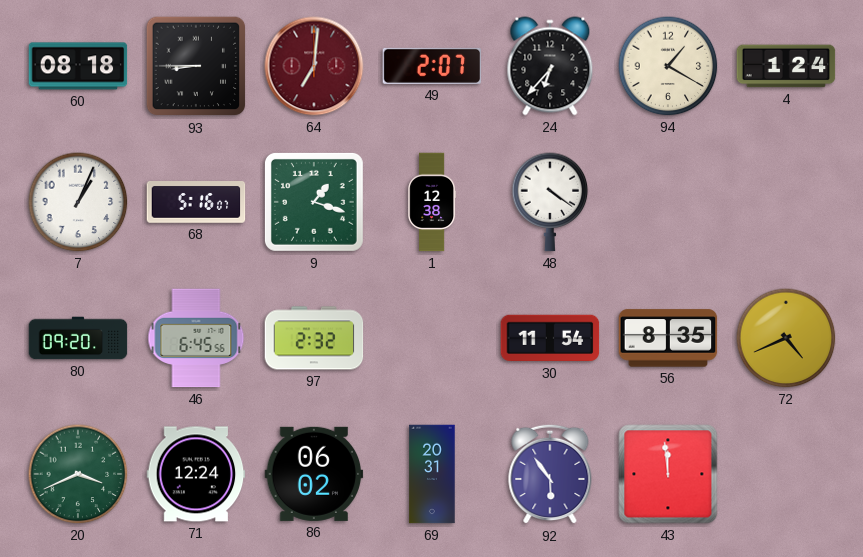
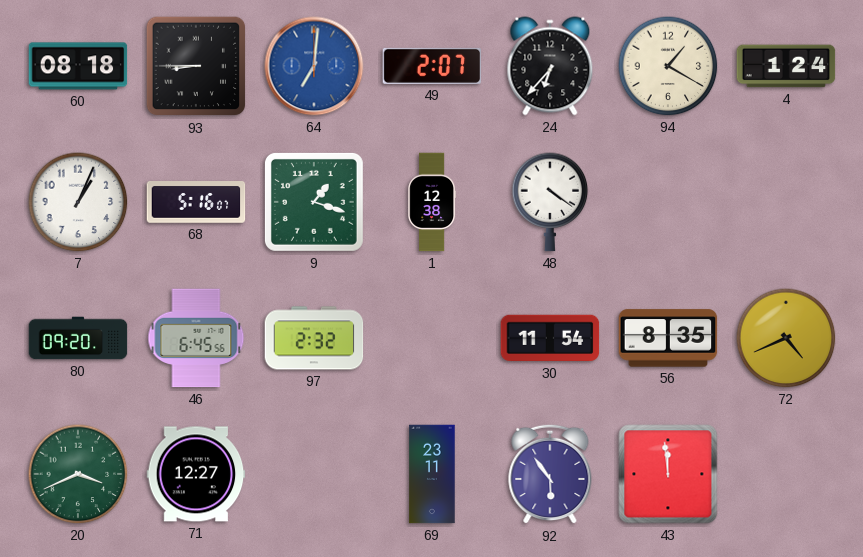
64 dial: burgundy -> blue (314, 66)
71: 12:24 -> 12:27 (196, 474)
86: 06:02 -> none (314, 474)
69: 20:31 -> 23:11 (432, 474)
